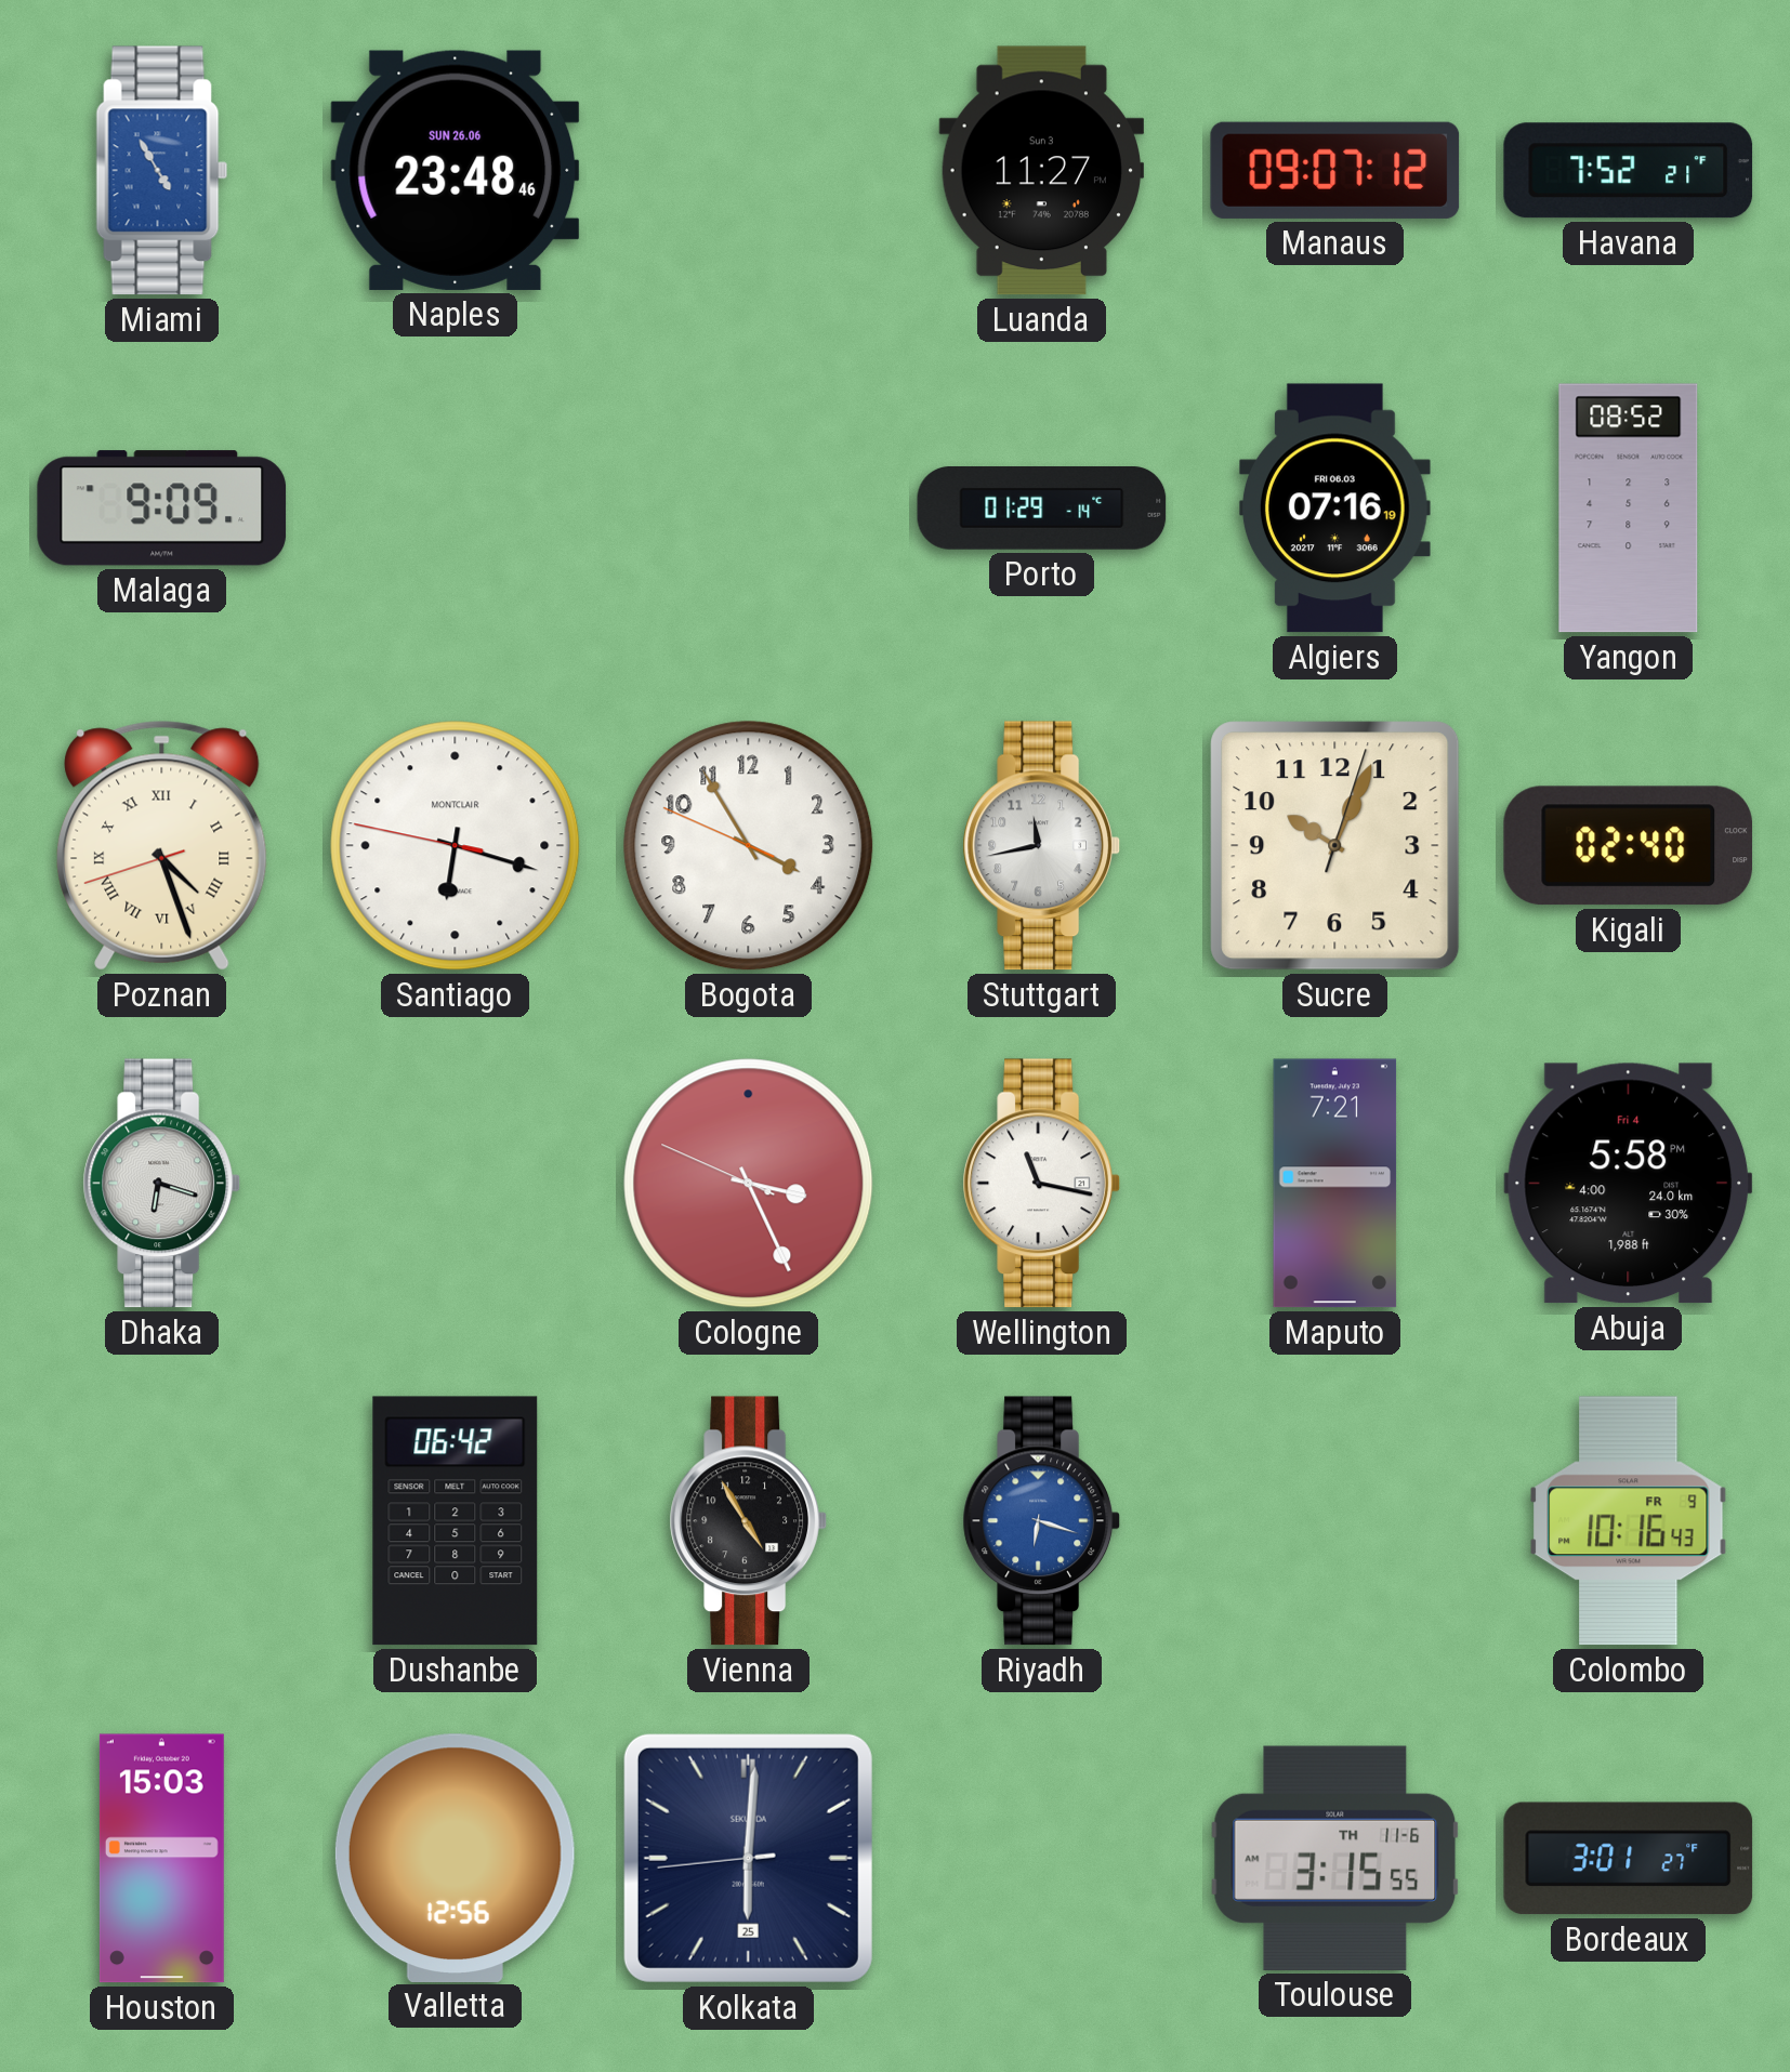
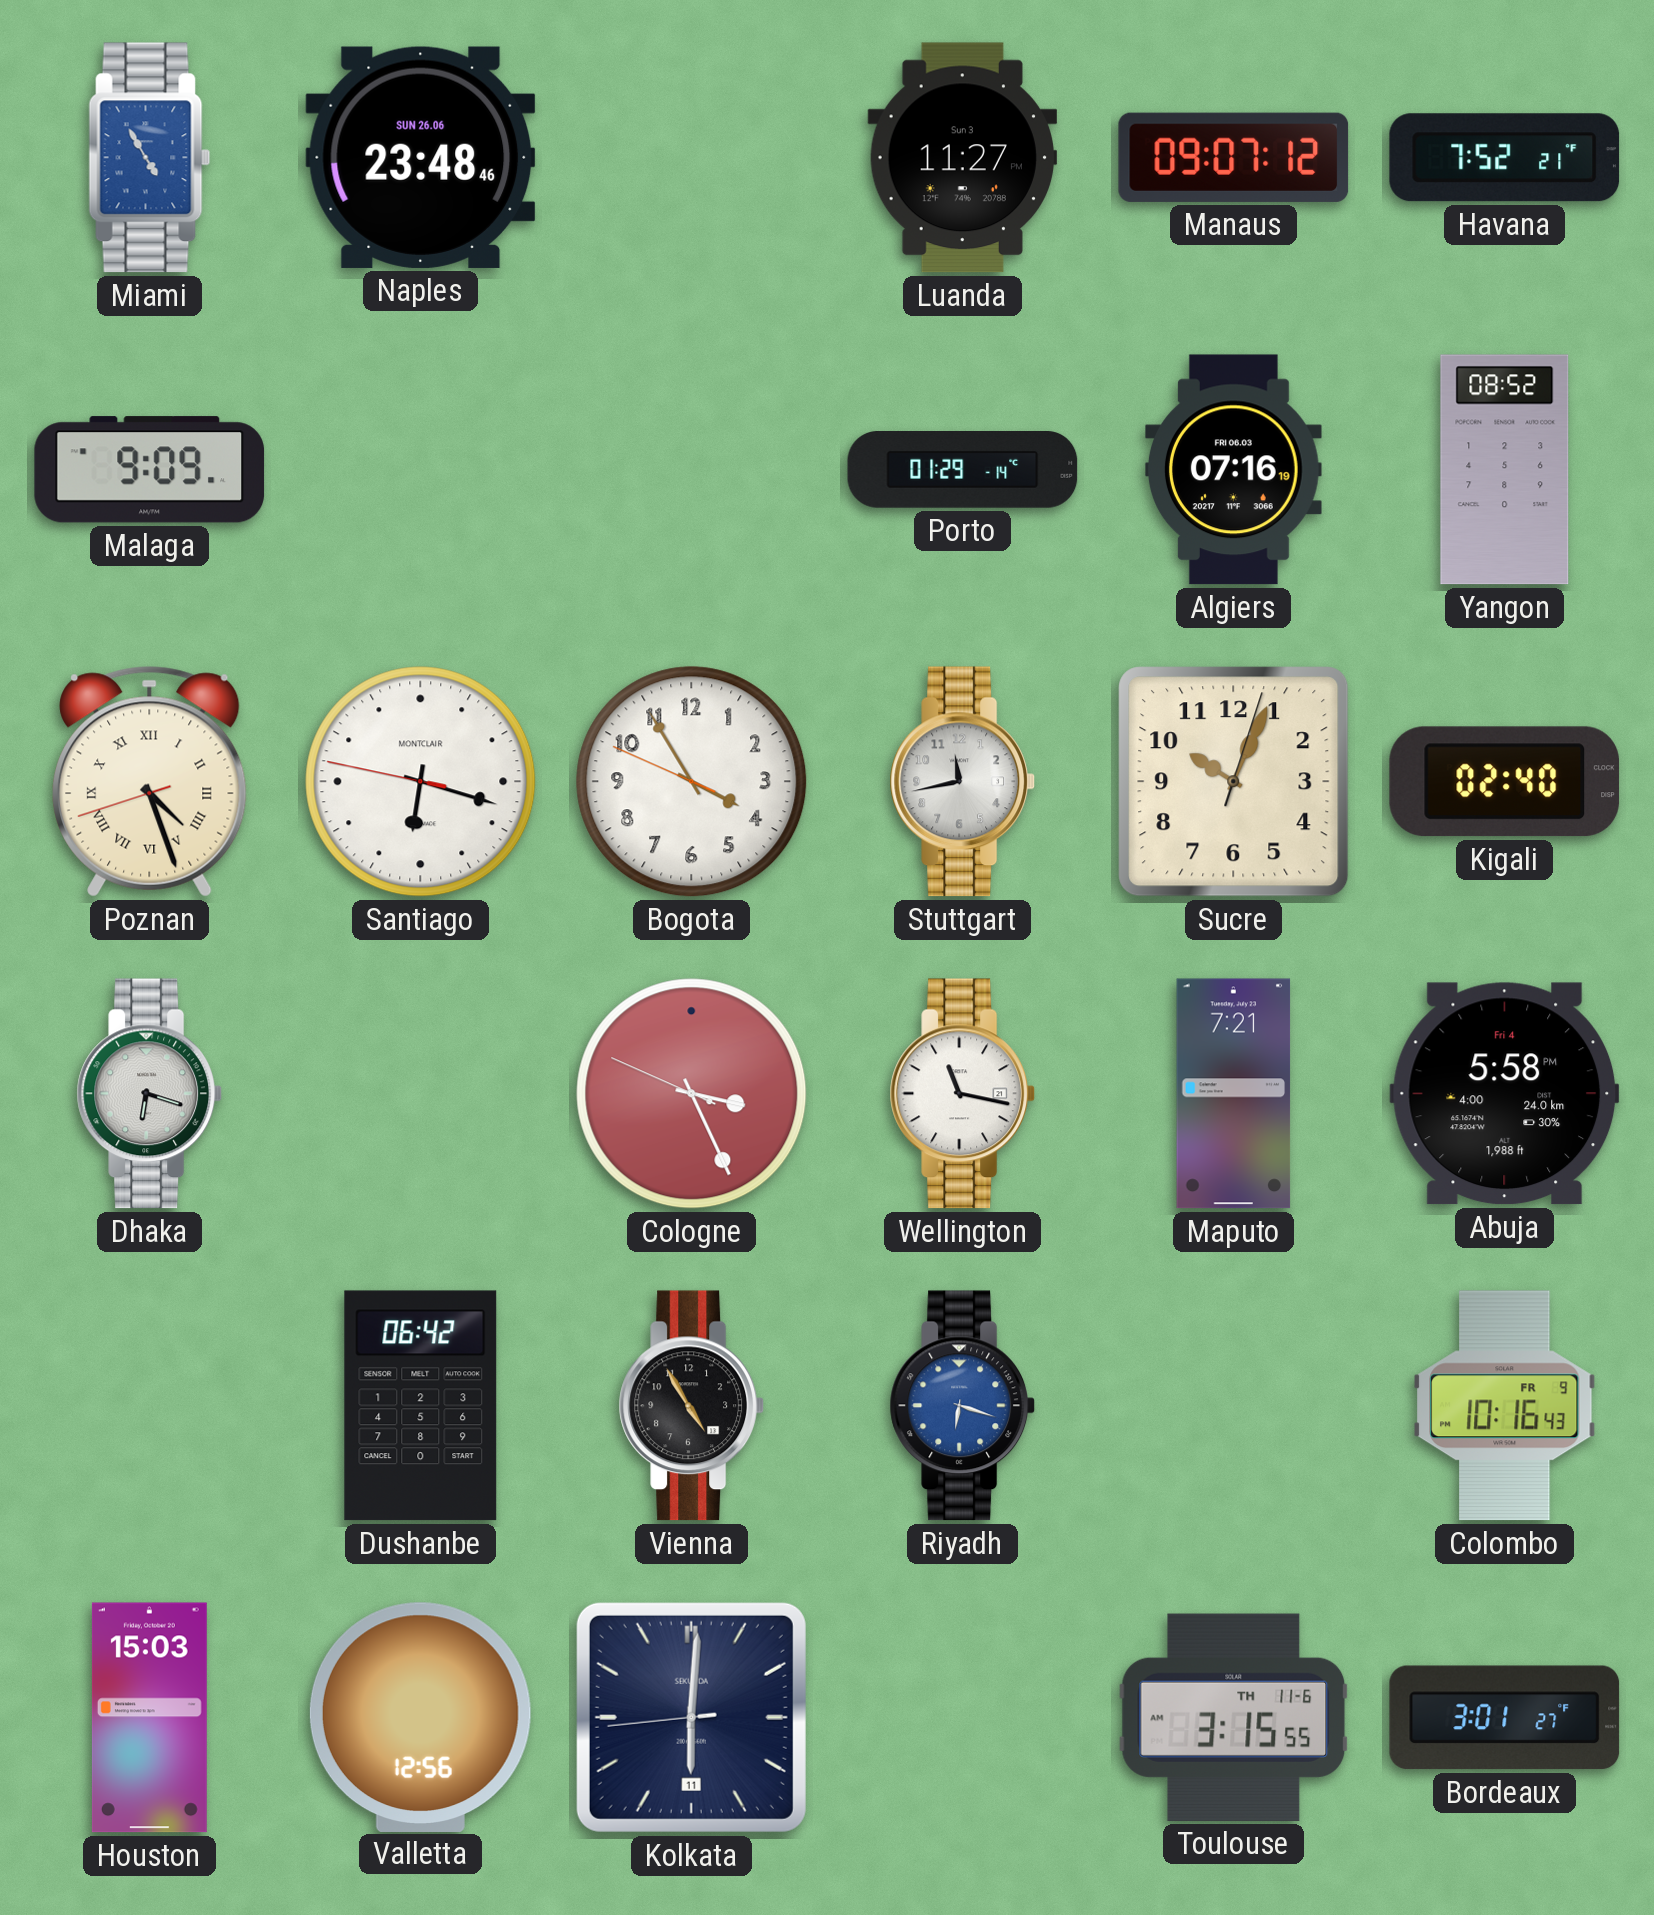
Kolkata date: 25 -> 11 (691, 1717)
